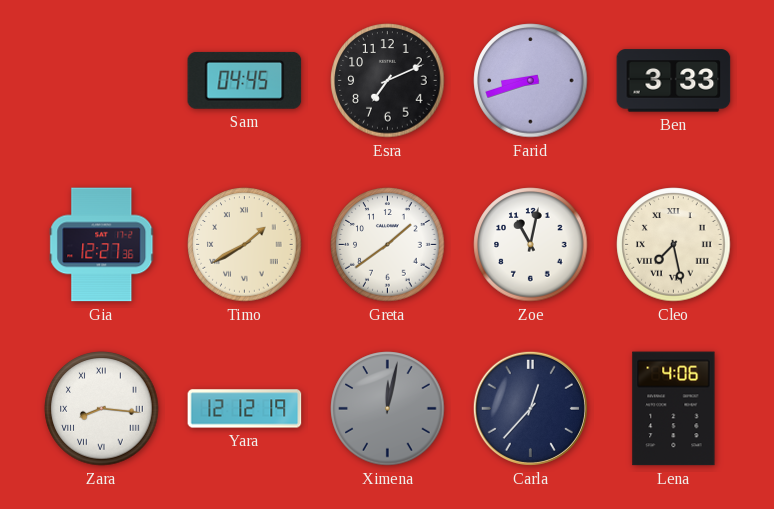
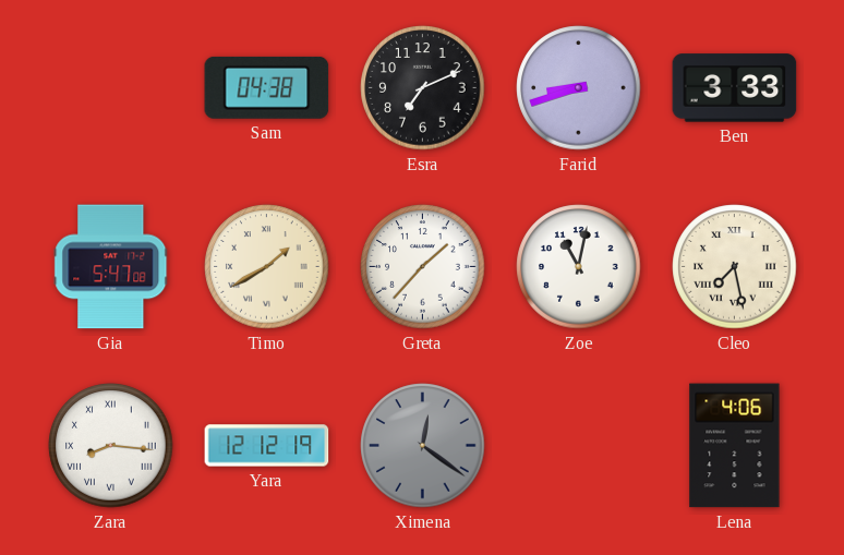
Sam: 04:45 -> 04:38 (267, 87)
Gia: 12:27 -> 5:47 (111, 267)
Greta: 1:39 -> 1:37 (423, 267)
Ximena: 12:02 -> 12:21 (423, 446)
Carla: 12:37 -> none (530, 408)
